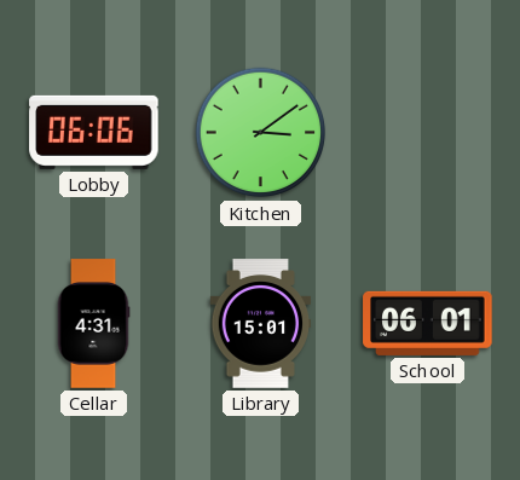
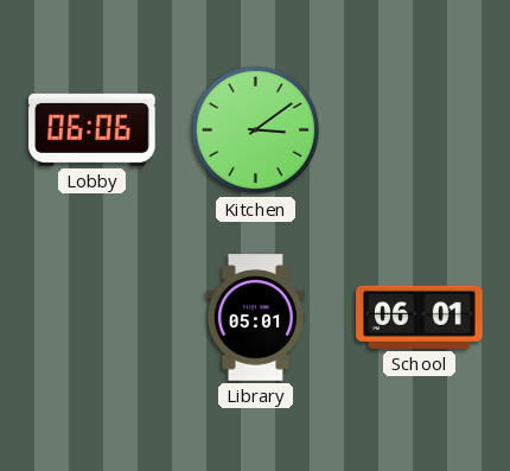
Cellar: 4:31 -> none (93, 324)
Library: 15:01 -> 05:01 (256, 318)
